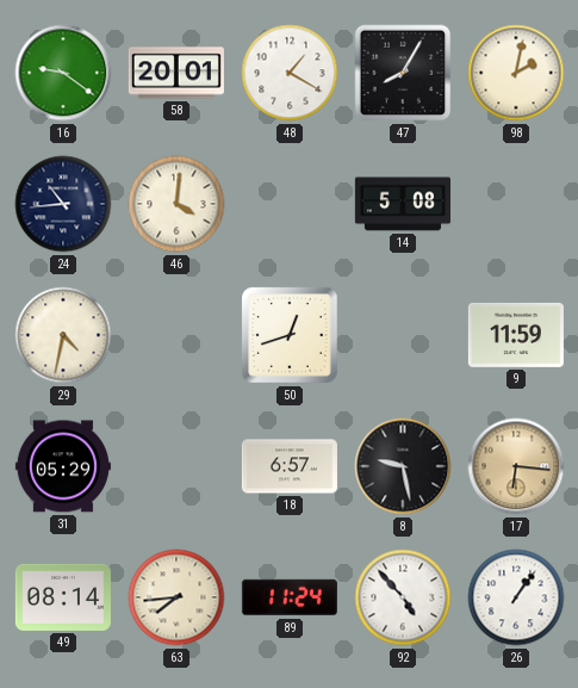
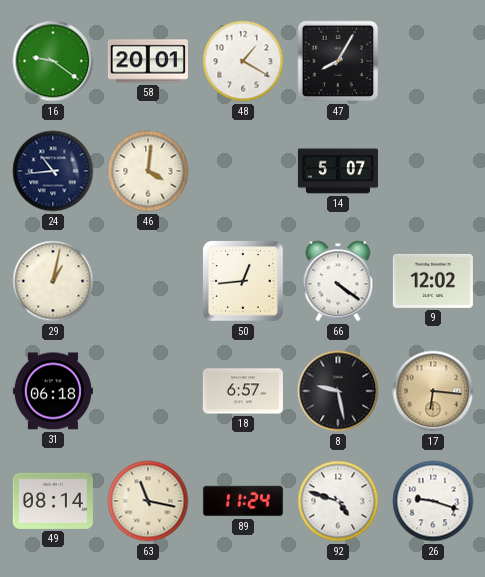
98: 2:02 -> none (516, 73)
14: 5:08 -> 5:07 (338, 171)
29: 4:32 -> 1:02 (53, 281)
50: 12:42 -> 12:44 (243, 281)
66: none -> 4:21 (338, 281)
9: 11:59 -> 12:02 (433, 281)
31: 05:29 -> 06:18 (53, 391)
63: 7:44 -> 11:17 (148, 501)
92: 4:53 -> 4:48 (338, 501)
26: 1:06 -> 9:18 (433, 501)
